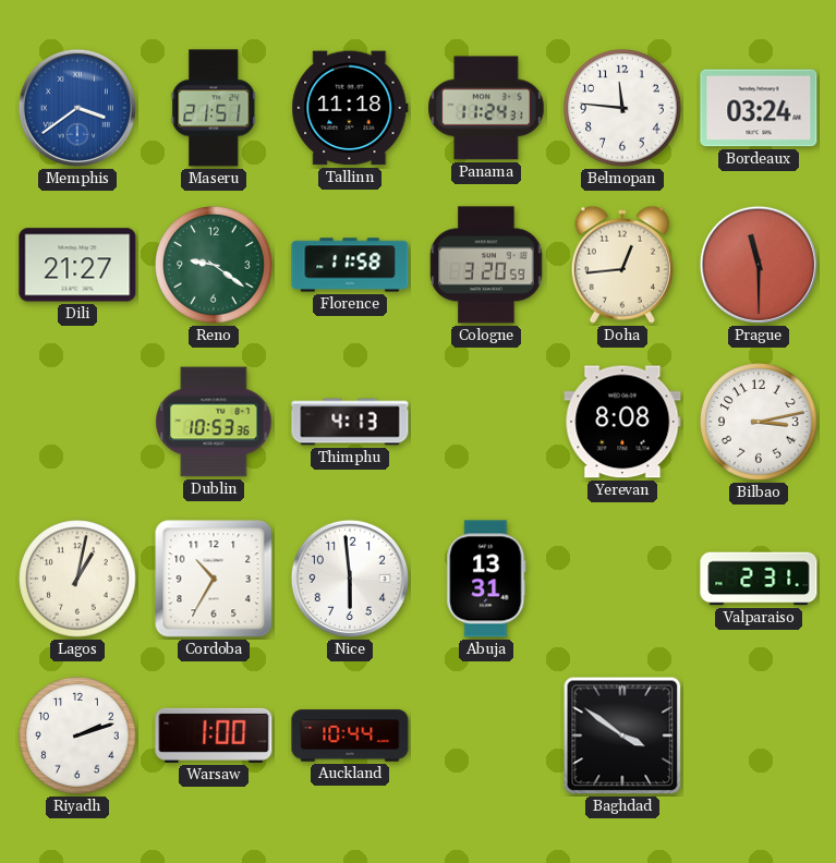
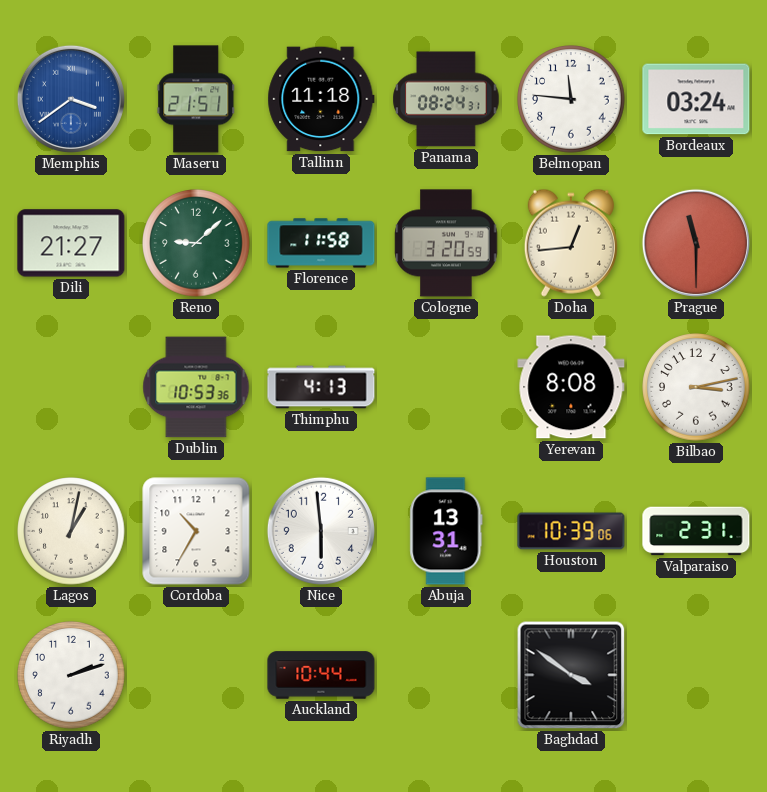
Panama: 11:24 -> 08:24 (446, 99)
Reno: 9:21 -> 9:08 (196, 243)
Houston: none -> 10:39 (571, 531)
Warsaw: 1:00 -> none (214, 736)
